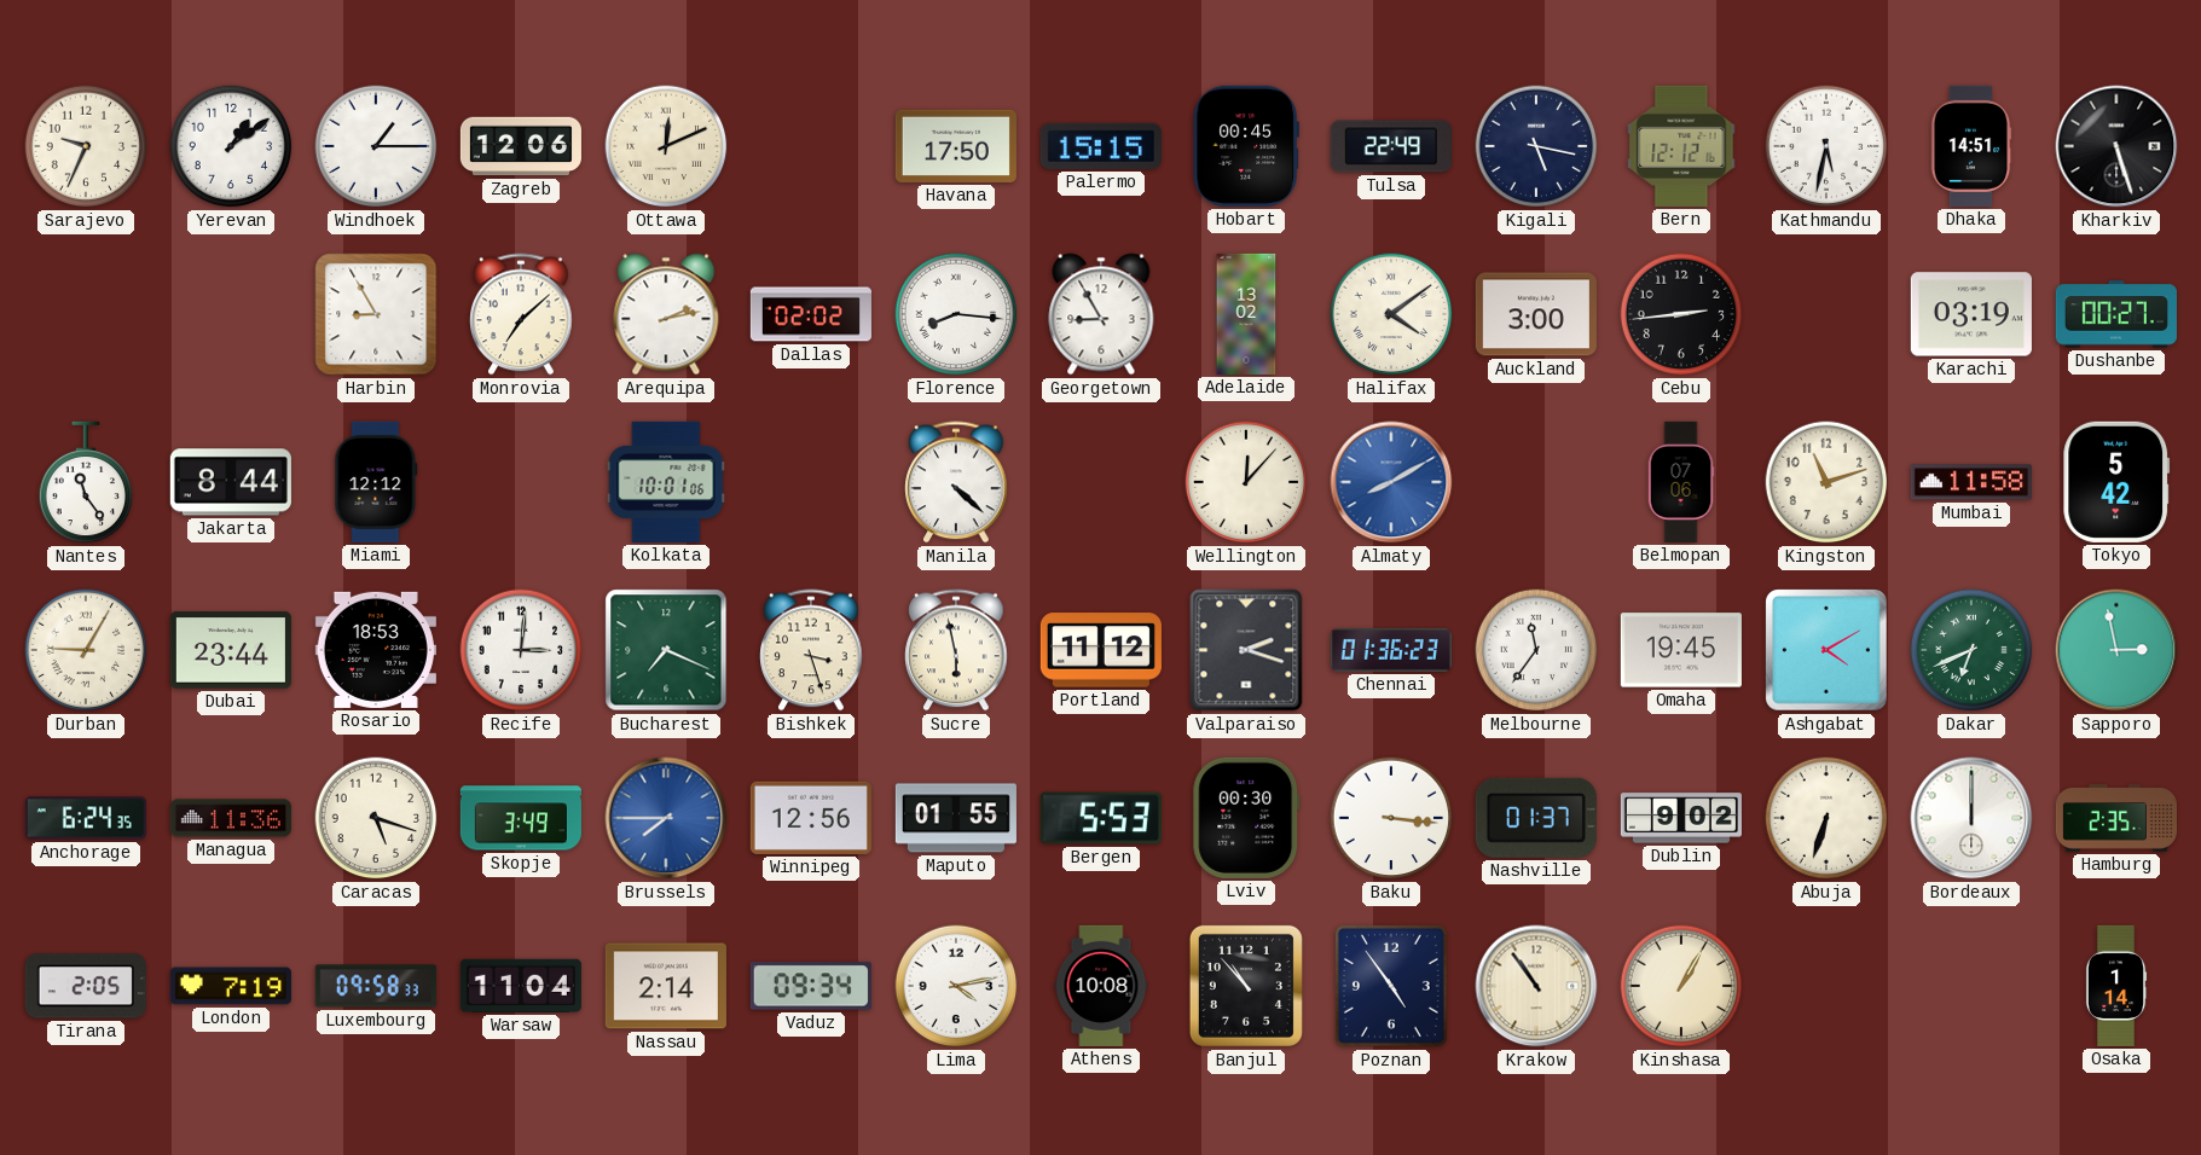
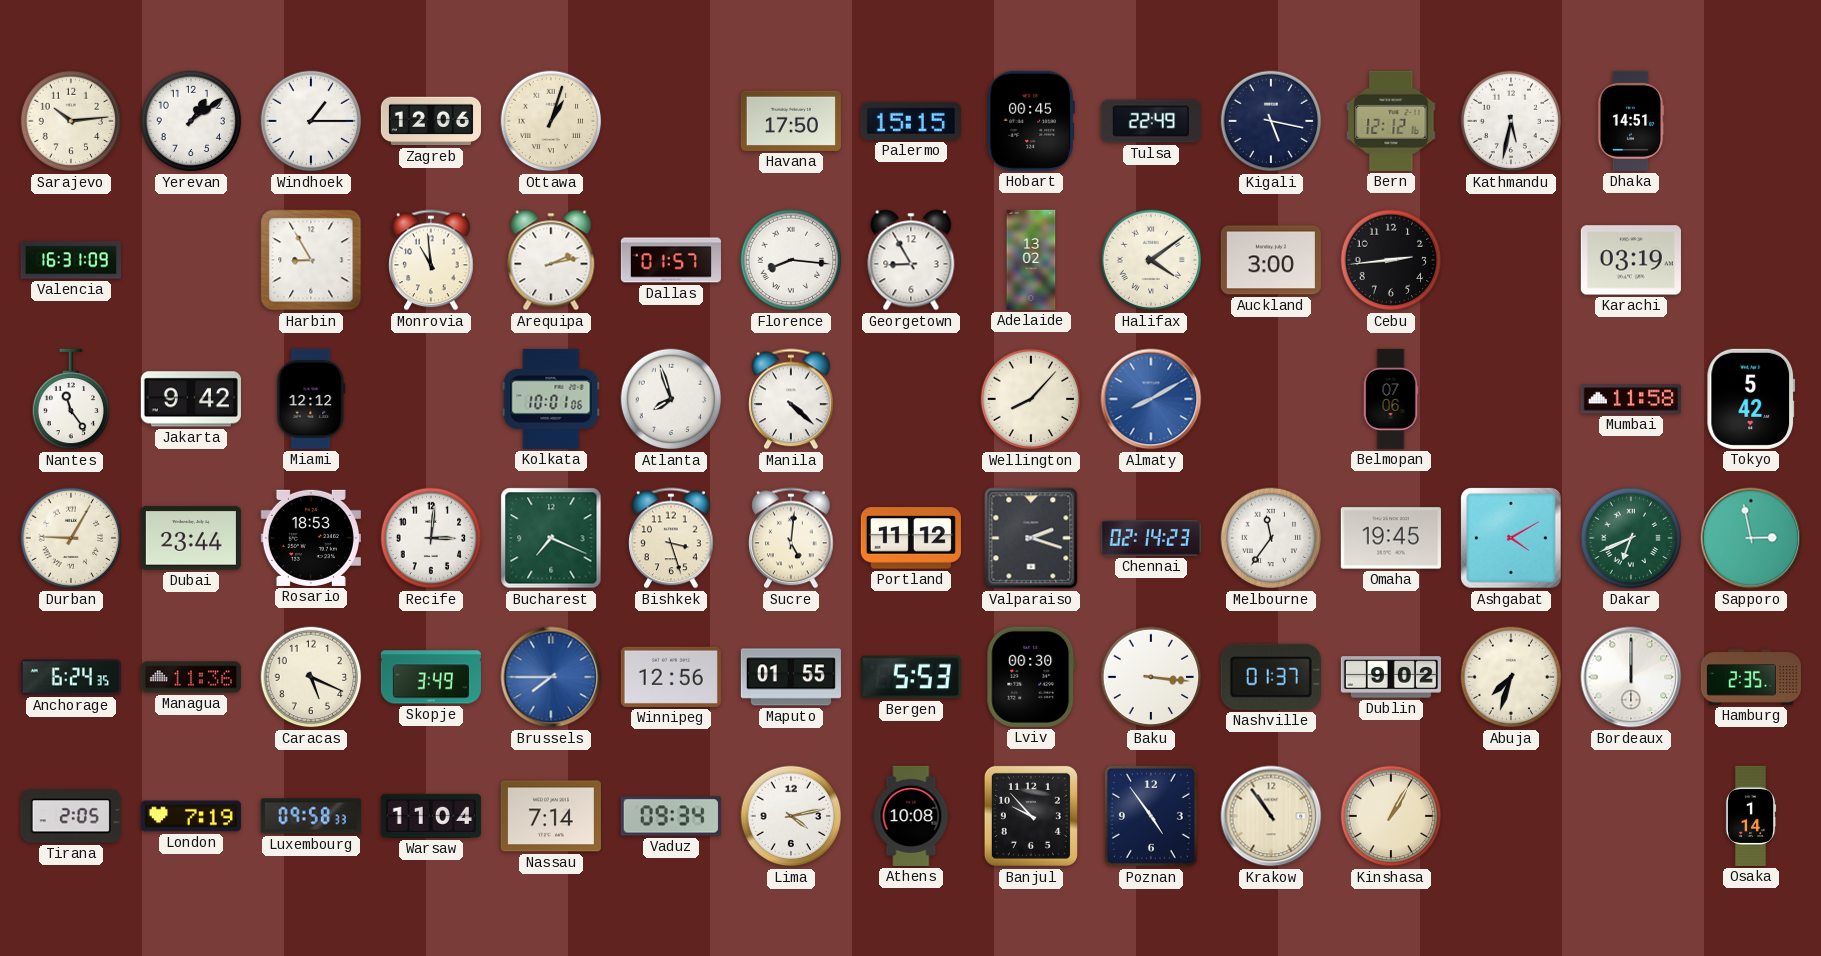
Sarajevo: 9:34 -> 10:14 (71, 121)
Ottawa: 12:11 -> 1:03 (551, 121)
Kharkiv: 5:27 -> none (2116, 146)
Valencia: none -> 16:31 (71, 260)
Monrovia: 7:08 -> 10:59 (431, 260)
Dallas: 02:02 -> 01:57 (671, 260)
Dushanbe: 00:27 -> none (2116, 314)
Jakarta: 8:44 -> 9:42 (191, 399)
Atlanta: none -> 7:57 (671, 399)
Wellington: 12:07 -> 8:07 (1031, 399)
Kingston: 11:12 -> none (1826, 482)
Sucre: 5:58 -> 5:01 (791, 538)
Chennai: 01:36 -> 02:14 (1151, 539)
Caracas: 5:18 -> 5:19 (311, 677)
Abuja: 6:33 -> 7:33 (1511, 677)
Nassau: 2:14 -> 7:14 (551, 816)
Banjul: 10:53 -> 9:53 (1031, 816)
